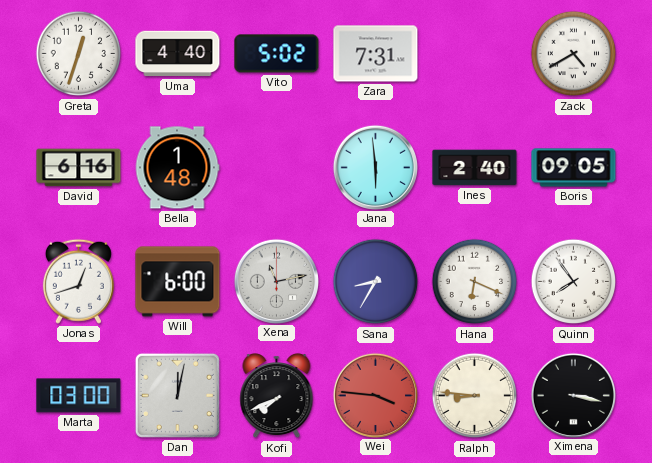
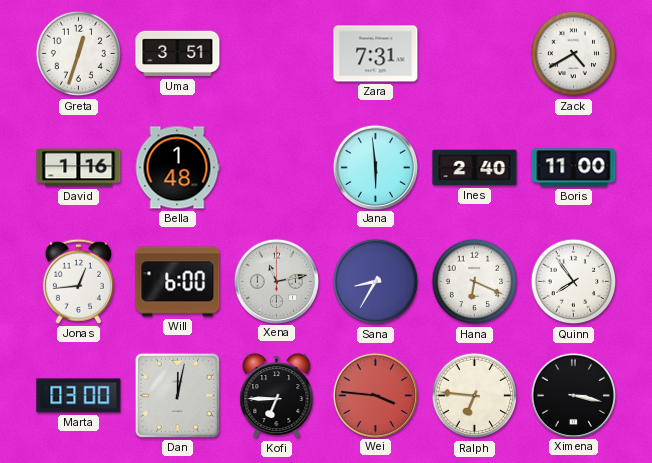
Uma: 4:40 -> 3:51 (178, 54)
Vito: 5:02 -> none (277, 54)
David: 6:16 -> 1:16 (79, 168)
Boris: 09:05 -> 11:00 (574, 168)
Jonas: 12:42 -> 12:44 (78, 281)
Kofi: 7:41 -> 6:45 (277, 396)
Ralph: 8:46 -> 6:46 (475, 396)
